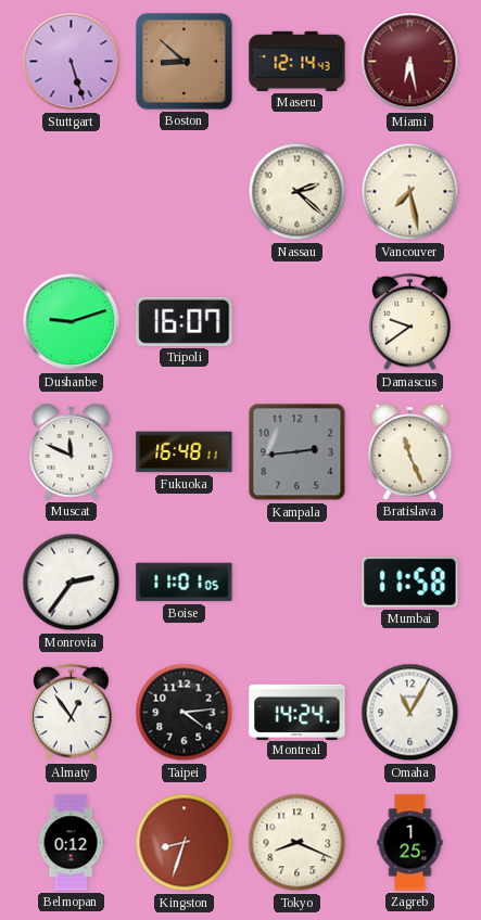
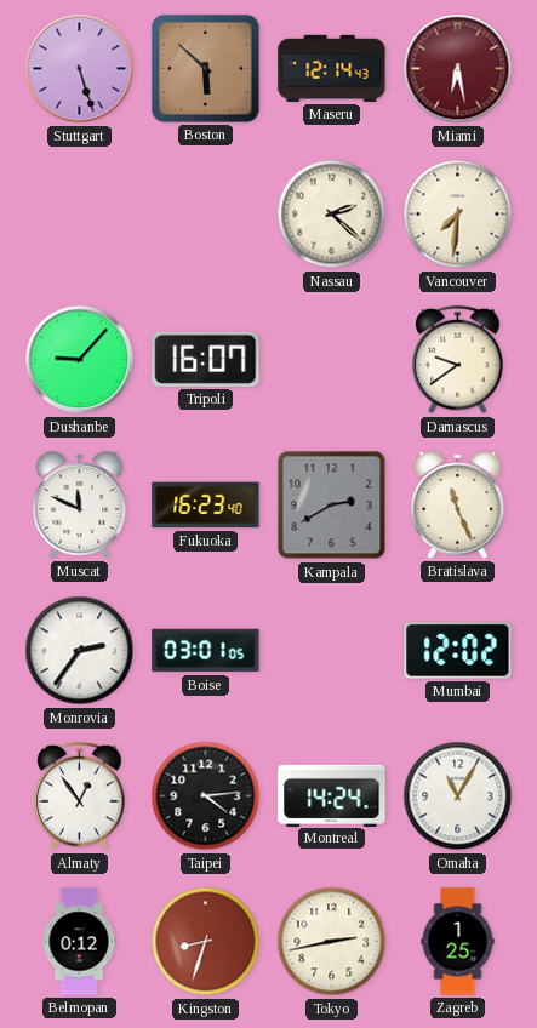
Boston: 8:52 -> 5:52 (206, 69)
Vancouver: 7:28 -> 7:31 (458, 215)
Dushanbe: 9:12 -> 9:07 (80, 360)
Fukuoka: 16:48 -> 16:23 (206, 506)
Kampala: 2:44 -> 2:40 (332, 506)
Boise: 11:01 -> 03:01 (206, 651)
Mumbai: 11:58 -> 12:02 (458, 651)
Tokyo: 8:19 -> 2:43 (332, 942)
